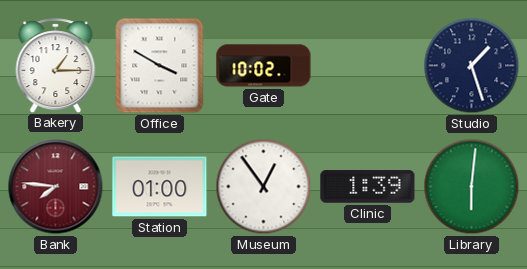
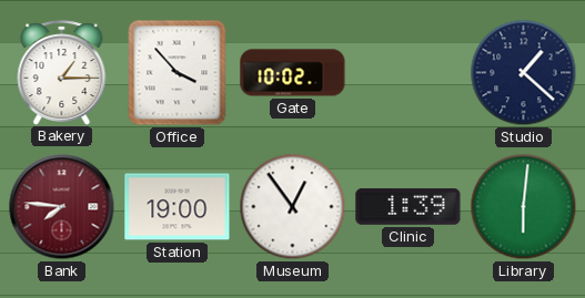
Office: 3:50 -> 3:53 (178, 73)
Studio: 1:27 -> 1:22 (524, 73)
Station: 01:00 -> 19:00 (178, 207)
